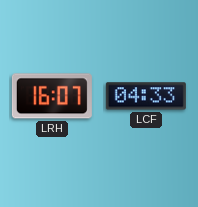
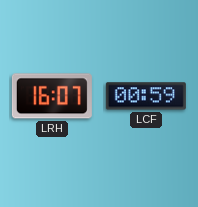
LCF: 04:33 -> 00:59 (146, 96)
